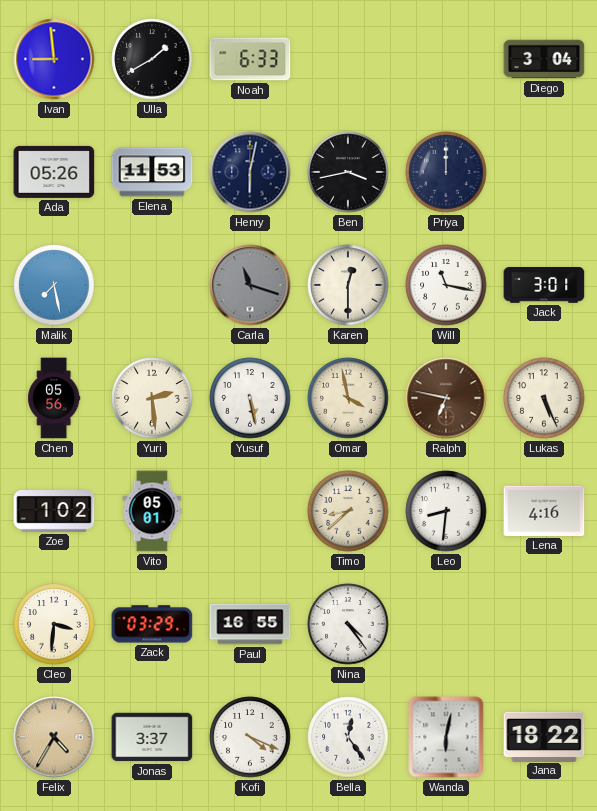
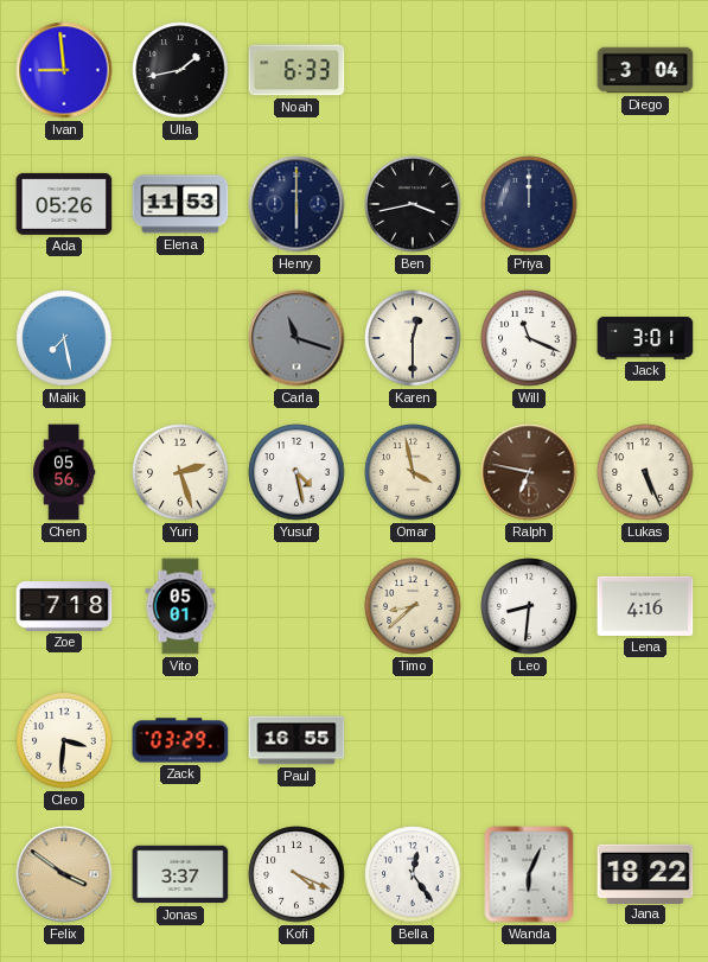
Ulla: 1:40 -> 1:43 (180, 70)
Henry: 6:02 -> 6:00 (296, 204)
Will: 11:17 -> 11:19 (529, 338)
Yuri: 2:29 -> 2:27 (180, 472)
Yusuf: 5:28 -> 4:28 (296, 472)
Zoe: 1:02 -> 7:18 (64, 607)
Nina: 4:24 -> none (348, 624)
Felix: 4:35 -> 3:51 (64, 874)
Wanda: 6:02 -> 6:04 (529, 874)
